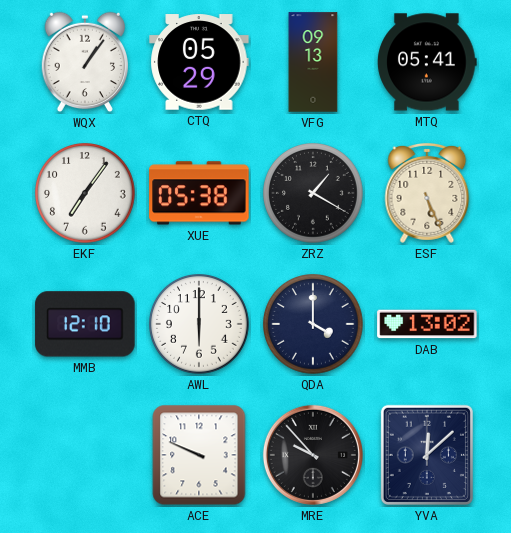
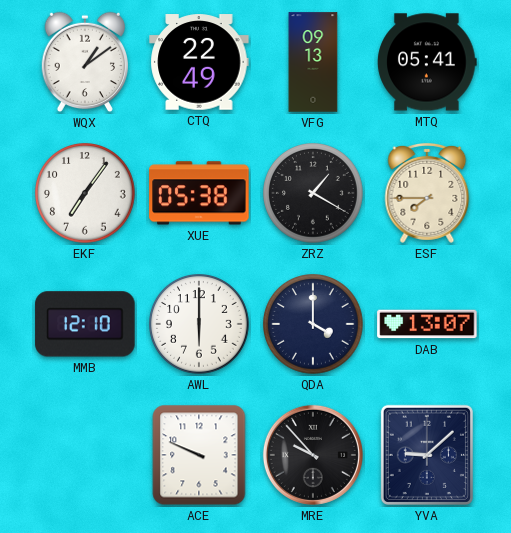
WQX: 1:06 -> 1:09 (84, 62)
CTQ: 05:29 -> 22:49 (199, 62)
ESF: 5:26 -> 7:45 (427, 193)
DAB: 13:02 -> 13:07 (427, 324)
YVA: 12:08 -> 9:08 (427, 455)
